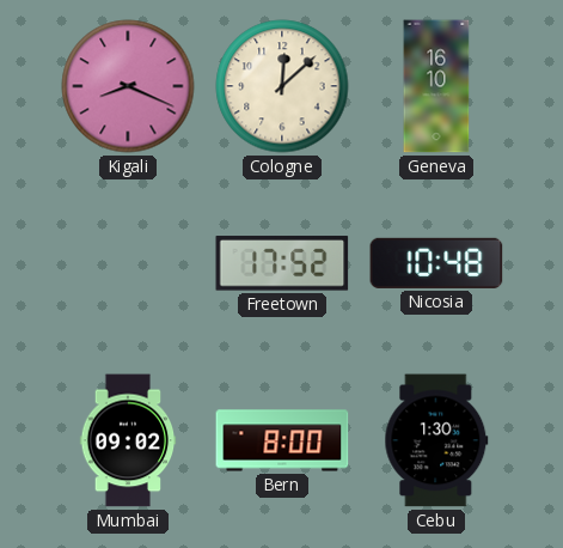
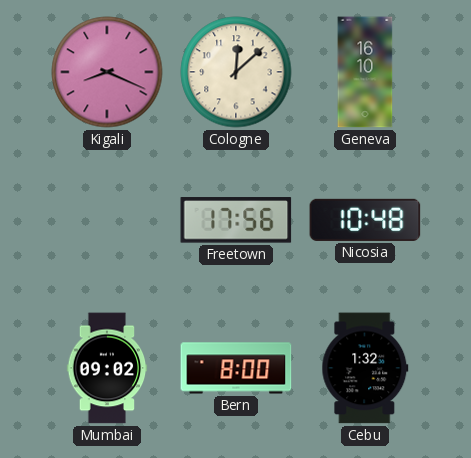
Freetown: 17:52 -> 17:56 (236, 220)
Cebu: 1:30 -> 1:32 (365, 368)
